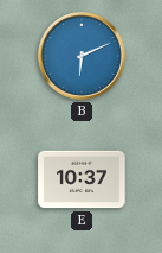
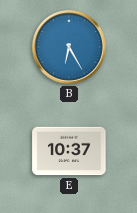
B: 6:11 -> 6:25 (69, 47)
